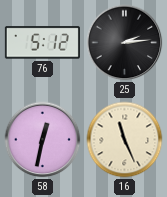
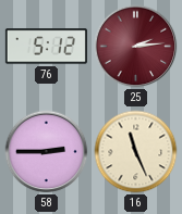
25 dial: black -> burgundy (136, 47)
58: 12:32 -> 2:45 (47, 152)
